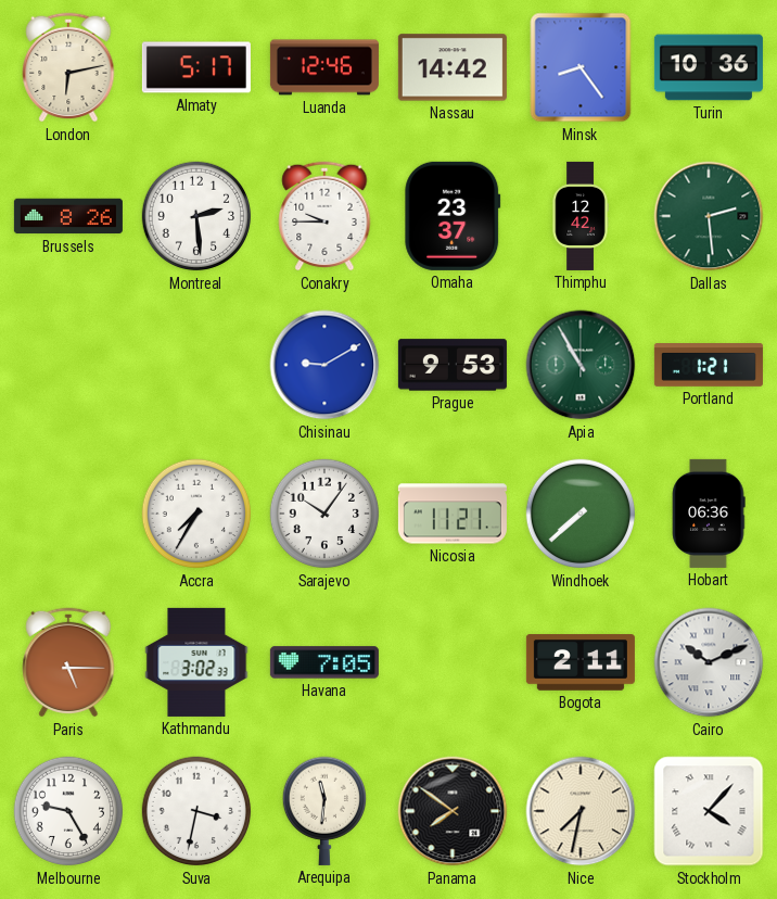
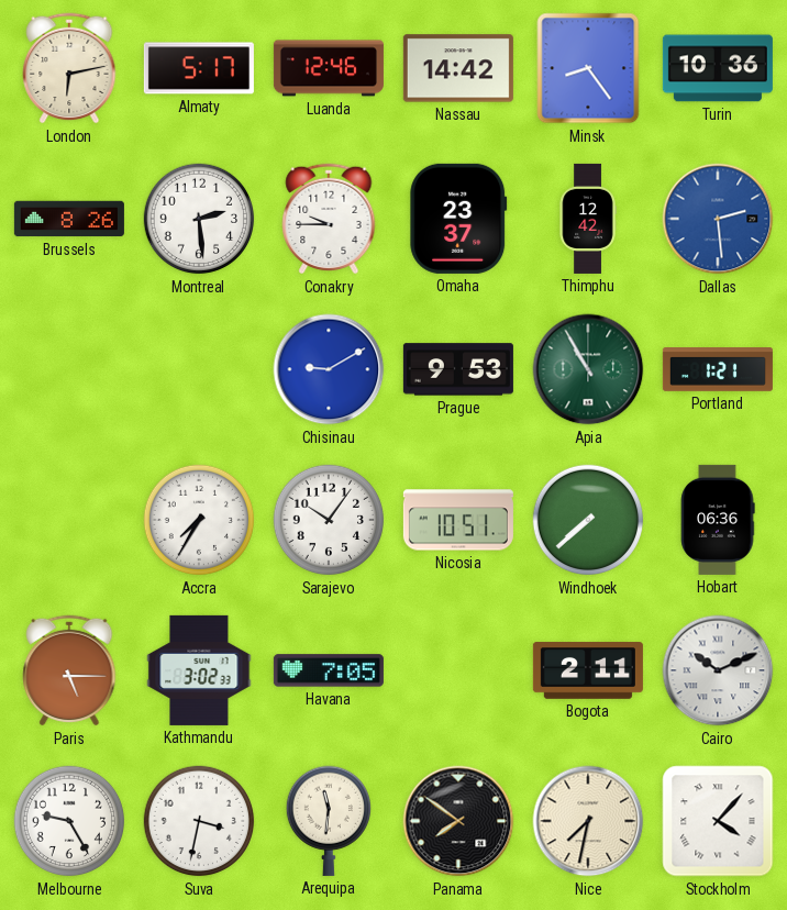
Dallas dial: green -> blue (718, 219)
Nicosia: 11:21 -> 10:51 (458, 520)
